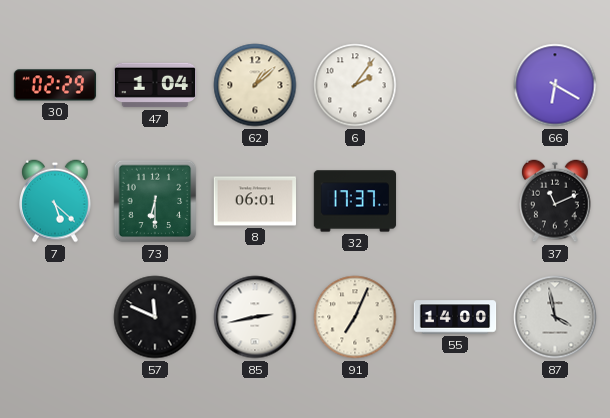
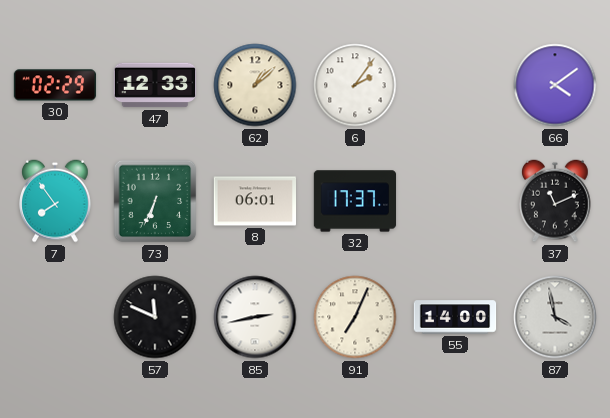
47: 1:04 -> 12:33 (155, 85)
66: 6:20 -> 4:09 (555, 85)
7: 5:22 -> 7:54 (56, 201)
73: 6:30 -> 6:34 (155, 201)
